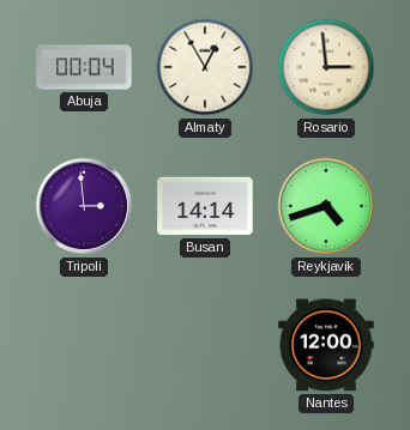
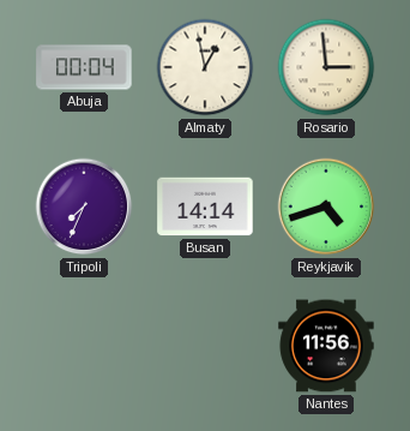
Almaty: 12:55 -> 12:58 (205, 67)
Tripoli: 2:59 -> 7:34 (84, 206)
Nantes: 12:00 -> 11:56 (326, 346)
